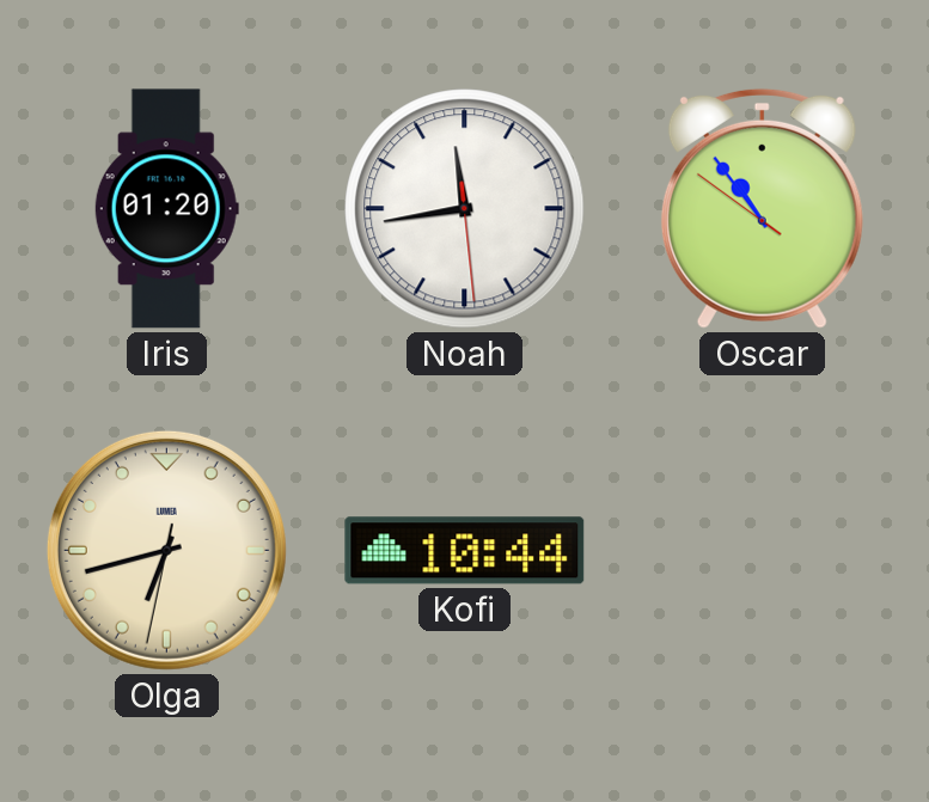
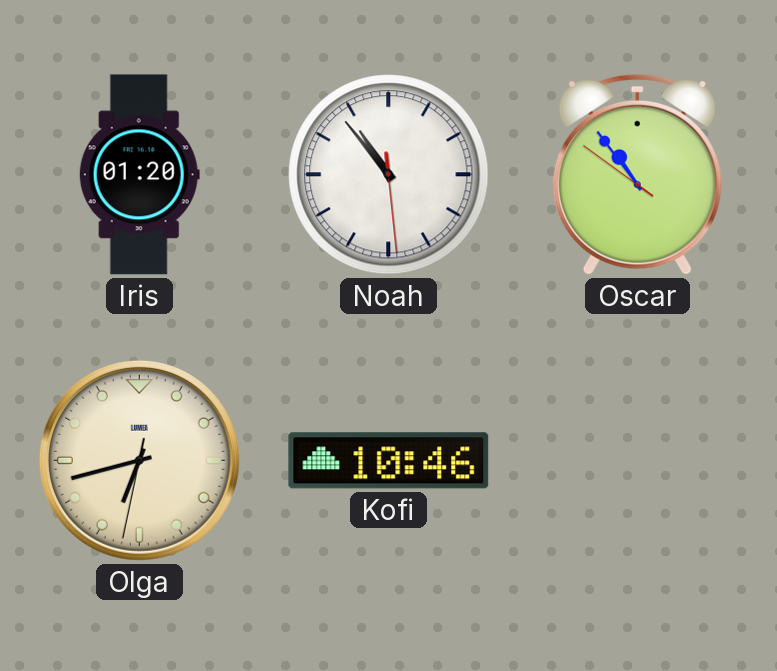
Noah: 11:43 -> 10:53 (389, 175)
Kofi: 10:44 -> 10:46 (389, 461)
